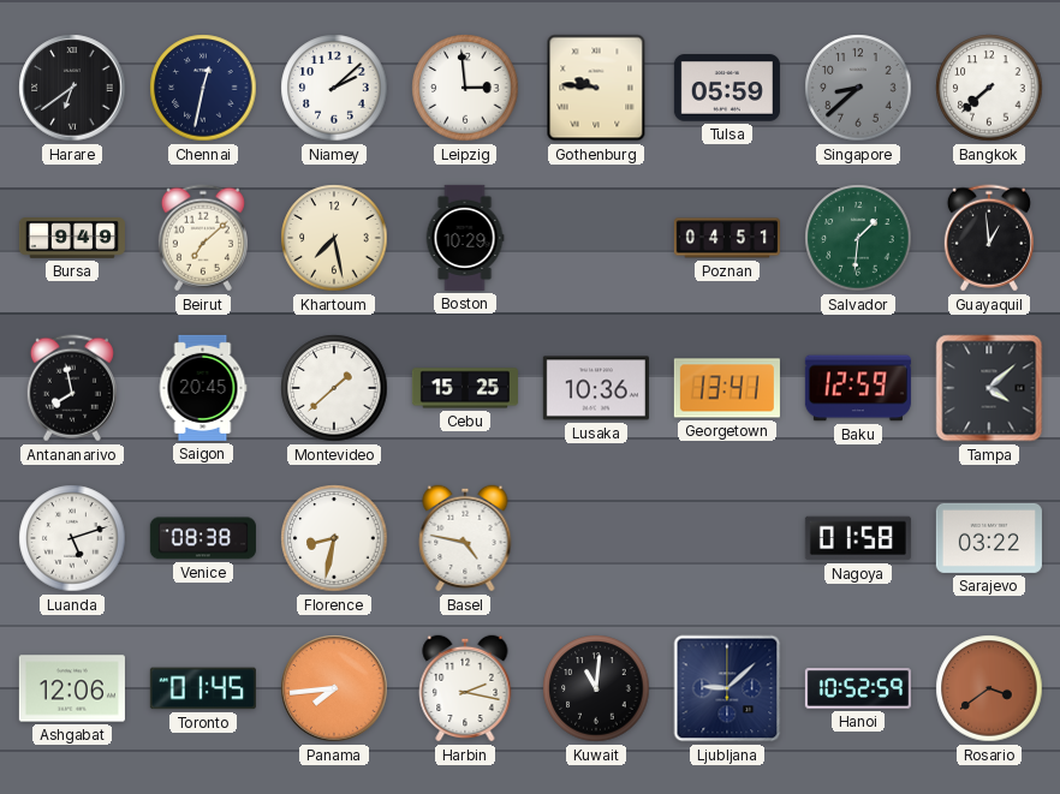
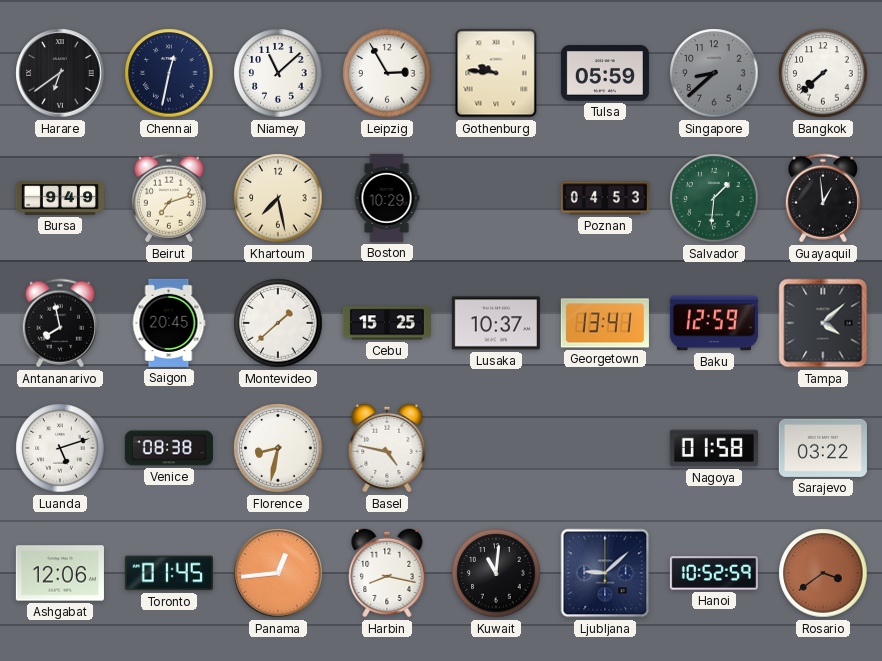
Niamey: 2:08 -> 11:08 (278, 73)
Leipzig: 2:59 -> 2:55 (387, 73)
Beirut: 7:08 -> 7:12 (169, 198)
Poznan: 04:51 -> 04:53 (605, 198)
Lusaka: 10:36 -> 10:37 (496, 323)
Panama: 7:44 -> 12:44 (278, 573)
Harbin: 2:17 -> 8:17 (387, 573)
